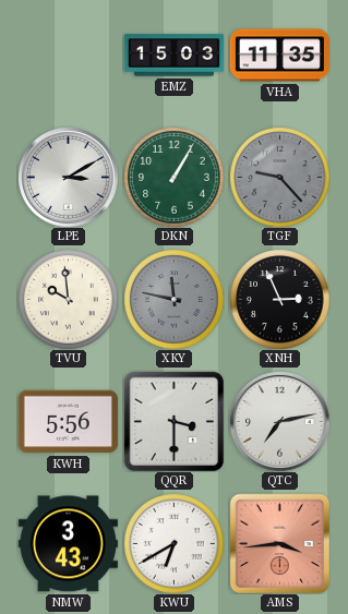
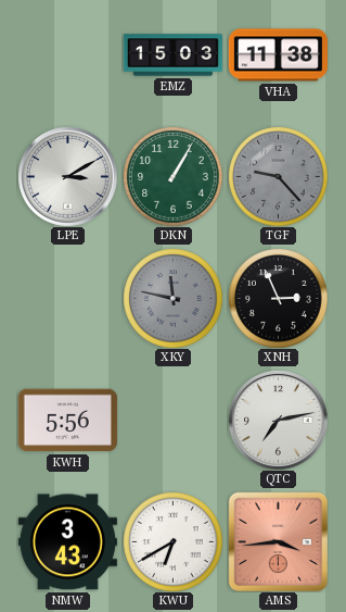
VHA: 11:35 -> 11:38 (278, 55)
TVU: 9:59 -> none (68, 299)
QQR: 3:30 -> none (173, 421)
